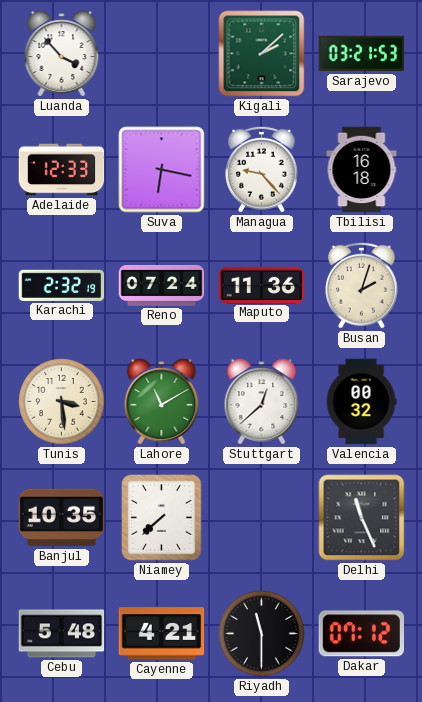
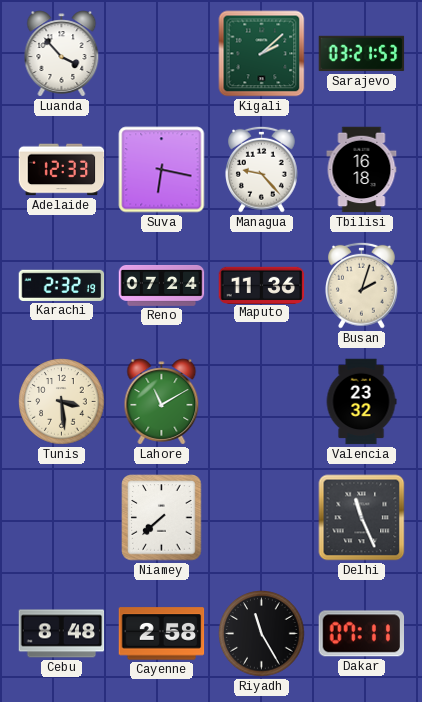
Stuttgart: 12:38 -> none (262, 402)
Valencia: 00:32 -> 23:32 (361, 402)
Banjul: 10:35 -> none (62, 518)
Cebu: 5:48 -> 8:48 (62, 634)
Cayenne: 4:21 -> 2:58 (162, 634)
Riyadh: 11:30 -> 11:25 (262, 634)
Dakar: 07:12 -> 07:11 (361, 634)
